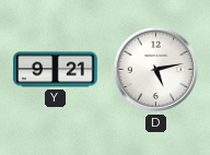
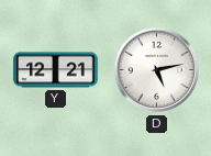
Y: 9:21 -> 12:21 (56, 70)
